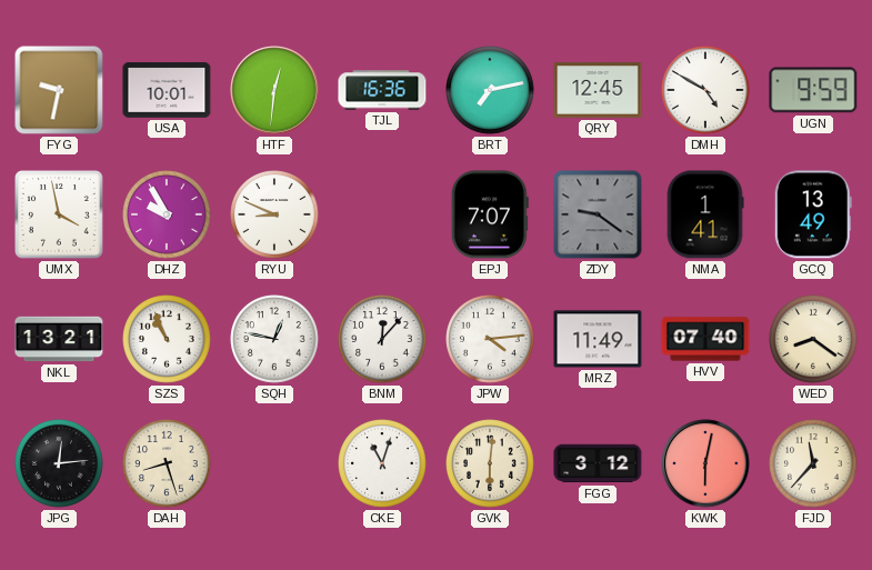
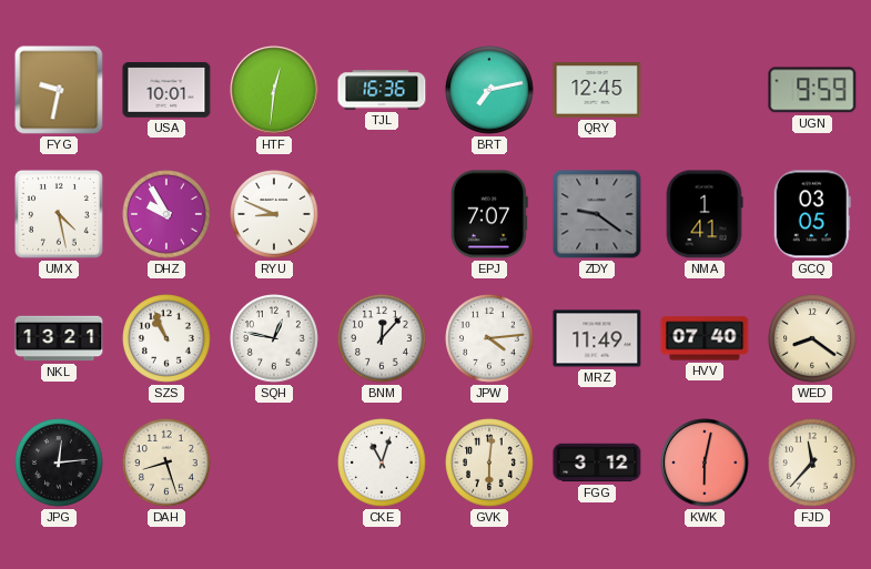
DMH: 4:50 -> none (705, 90)
UMX: 3:58 -> 4:28 (60, 215)
GCQ: 13:49 -> 03:05 (812, 214)
